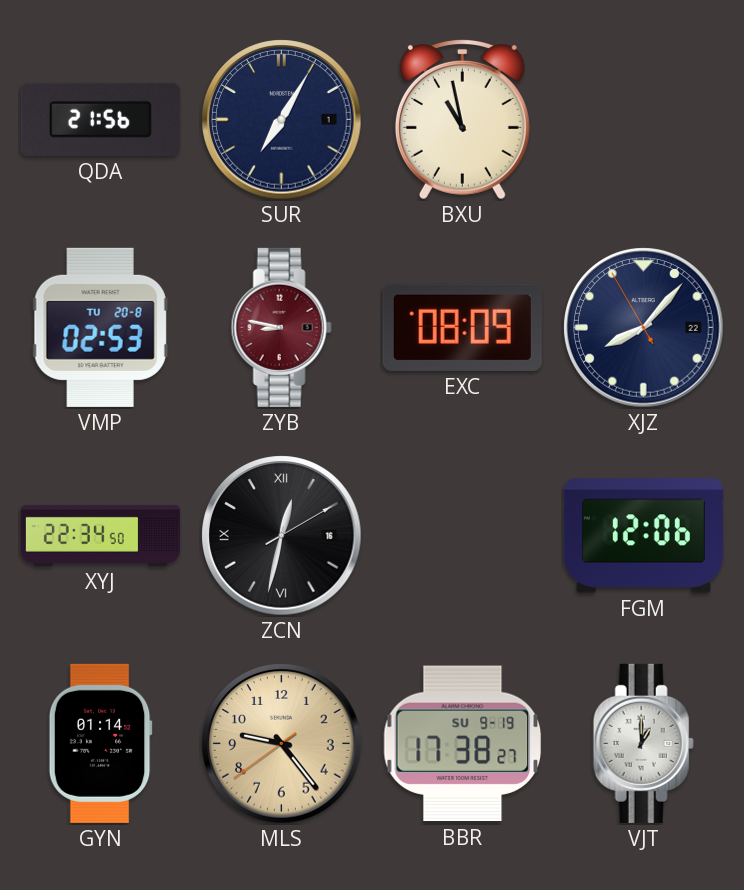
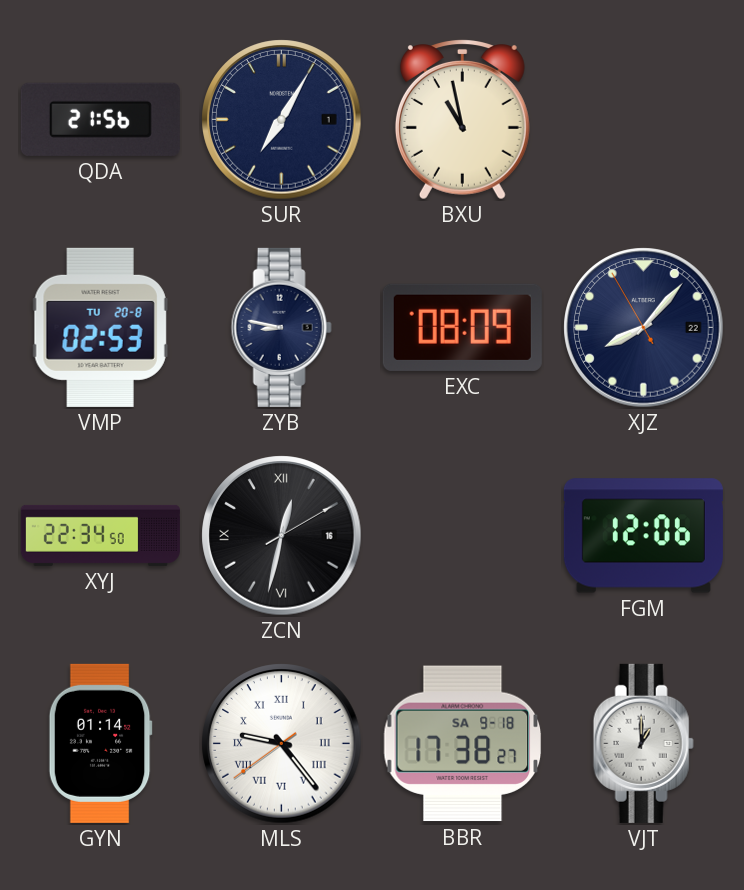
ZYB dial: burgundy -> navy (281, 327)
MLS dial: champagne -> white (282, 744)
MLS numerals: Arabic -> Roman (282, 744)
BBR date: SU 9-19 -> SA 9-18 (463, 744)
